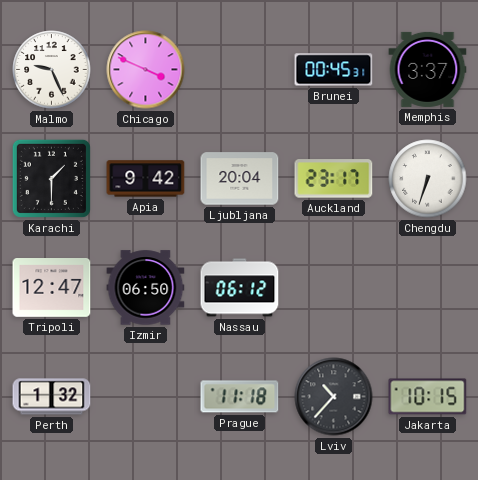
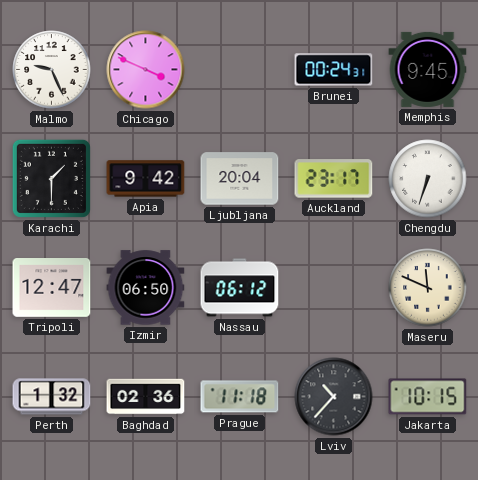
Brunei: 00:45 -> 00:24 (334, 70)
Memphis: 3:37 -> 9:45 (428, 69)
Maseru: none -> 11:49 (428, 288)
Baghdad: none -> 02:36 (146, 397)
